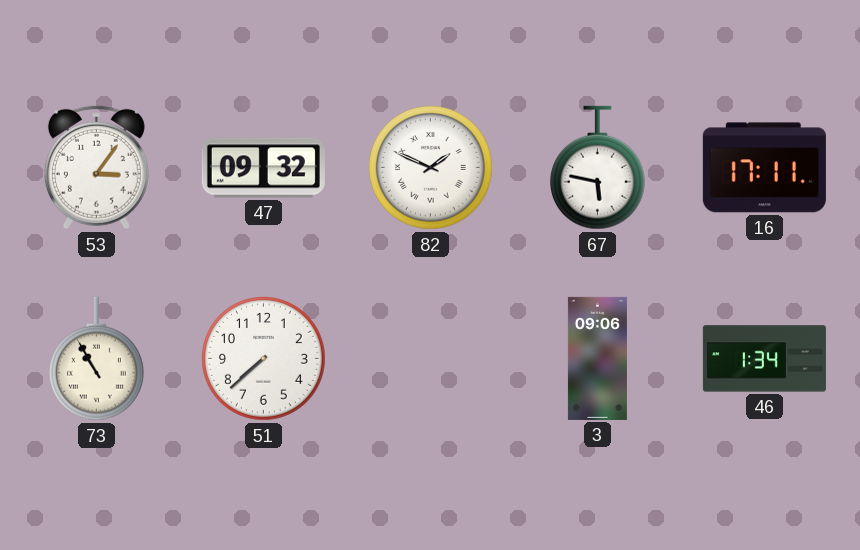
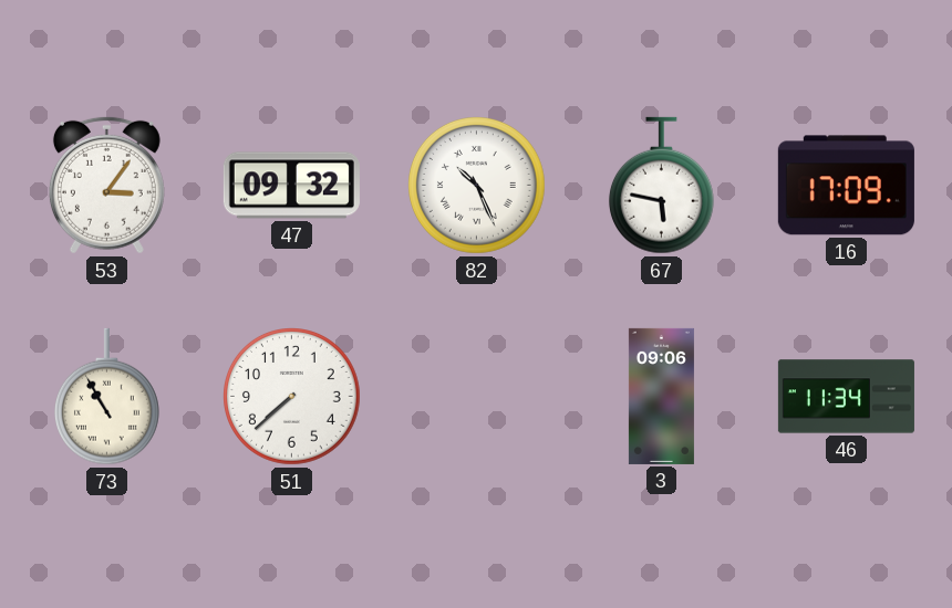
82: 1:49 -> 10:26 (477, 186)
16: 17:11 -> 17:09 (846, 186)
46: 1:34 -> 11:34 (846, 397)
